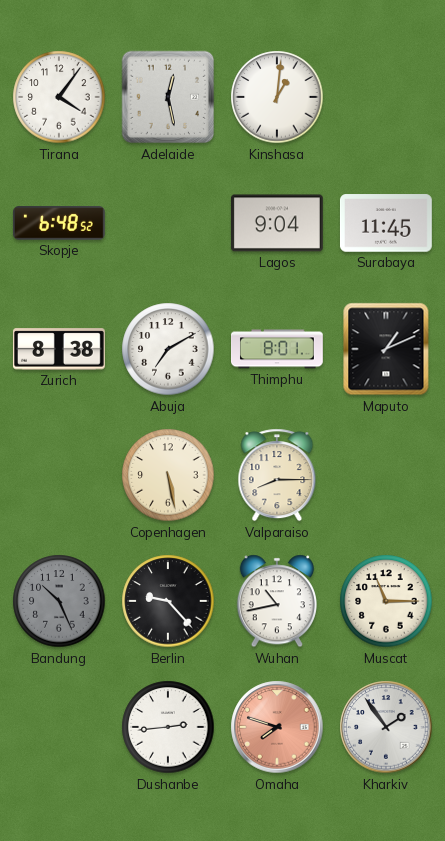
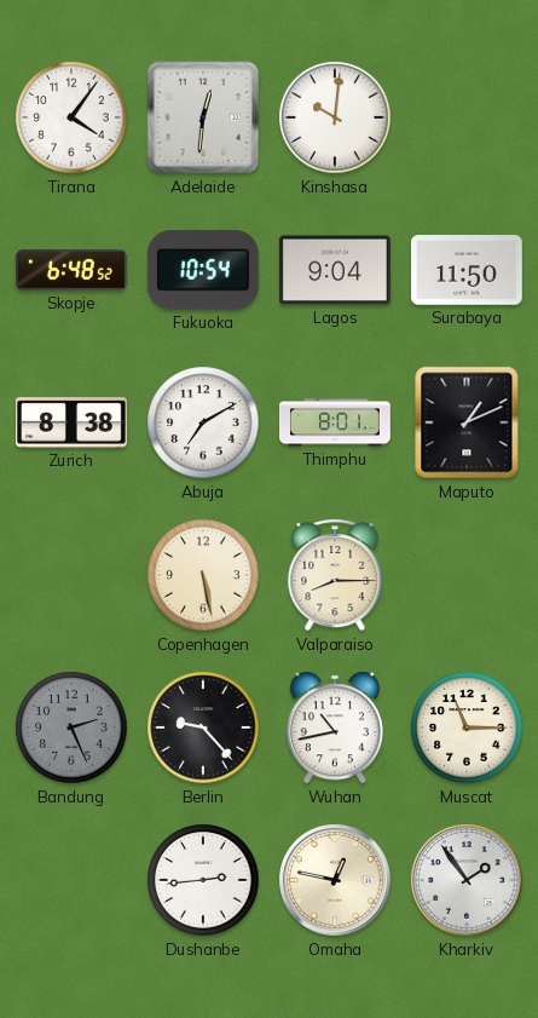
Adelaide: 12:28 -> 12:31 (203, 117)
Kinshasa: 1:01 -> 10:01 (335, 117)
Fukuoka: none -> 10:54 (203, 271)
Surabaya: 11:45 -> 11:50 (467, 270)
Bandung: 10:26 -> 2:26 (71, 727)
Omaha: 7:48 -> 12:47 (335, 880)
Omaha dial: salmon -> cream (335, 880)
